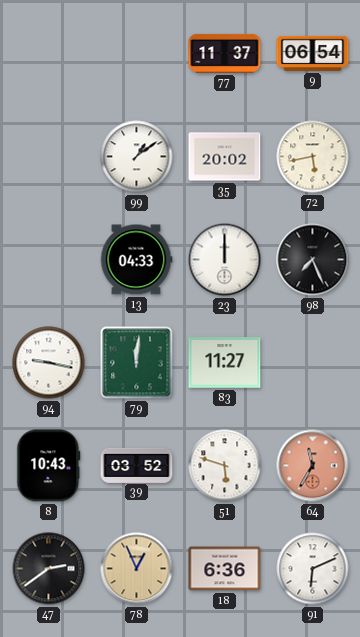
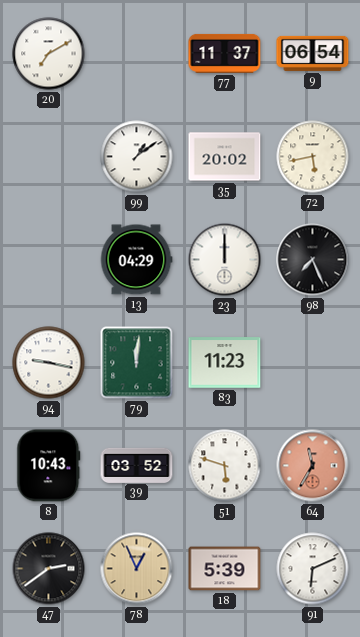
20: none -> 7:10 (49, 54)
13: 04:33 -> 04:29 (136, 260)
83: 11:27 -> 11:23 (225, 363)
18: 6:36 -> 5:39 (225, 569)
